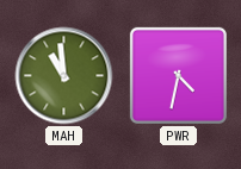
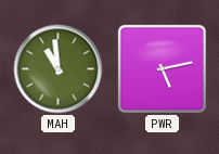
PWR: 4:32 -> 5:13 (162, 68)
